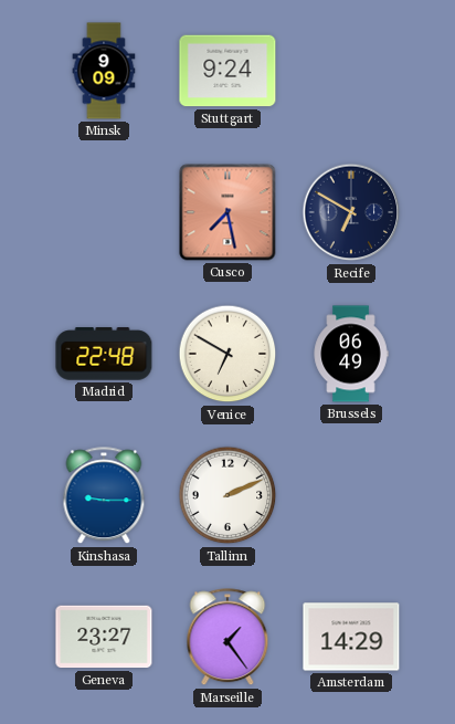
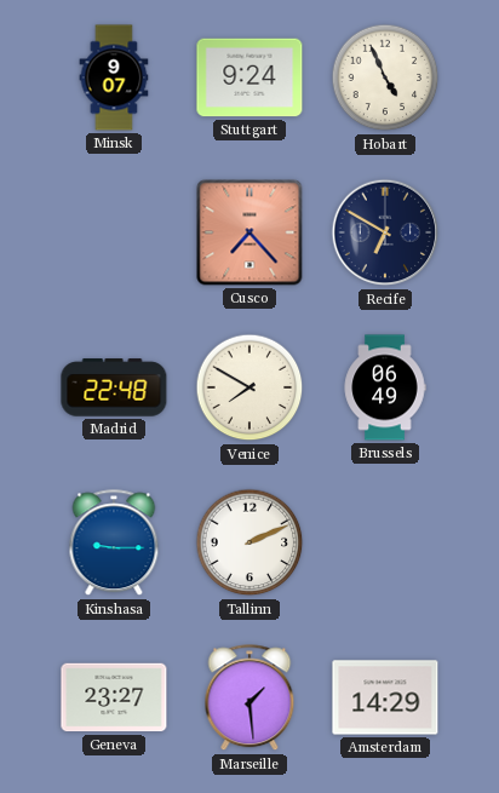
Minsk: 9:09 -> 9:07 (114, 77)
Hobart: none -> 4:56 (385, 77)
Cusco: 7:28 -> 7:23 (249, 232)
Venice: 6:50 -> 7:50 (249, 387)
Marseille: 1:24 -> 1:29 (249, 699)
